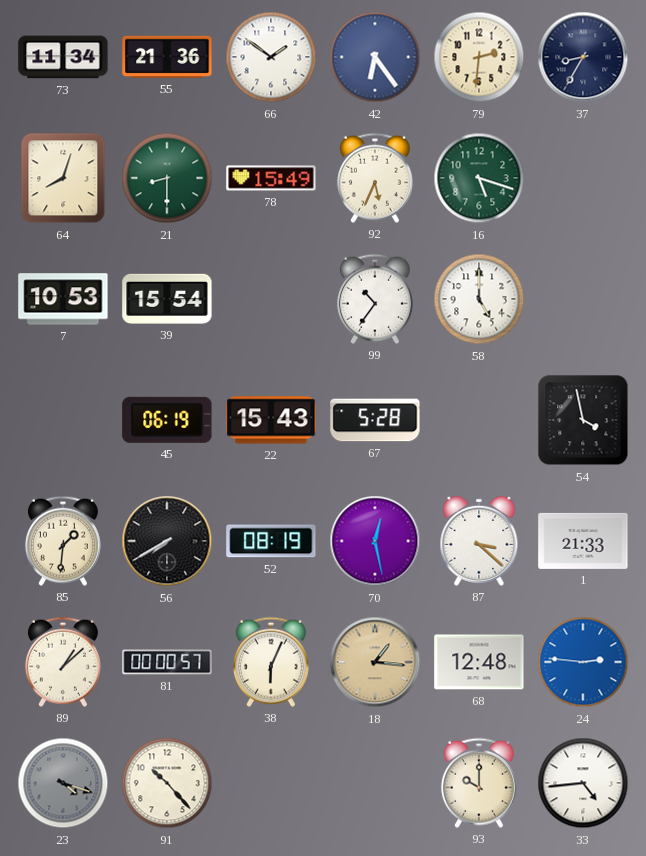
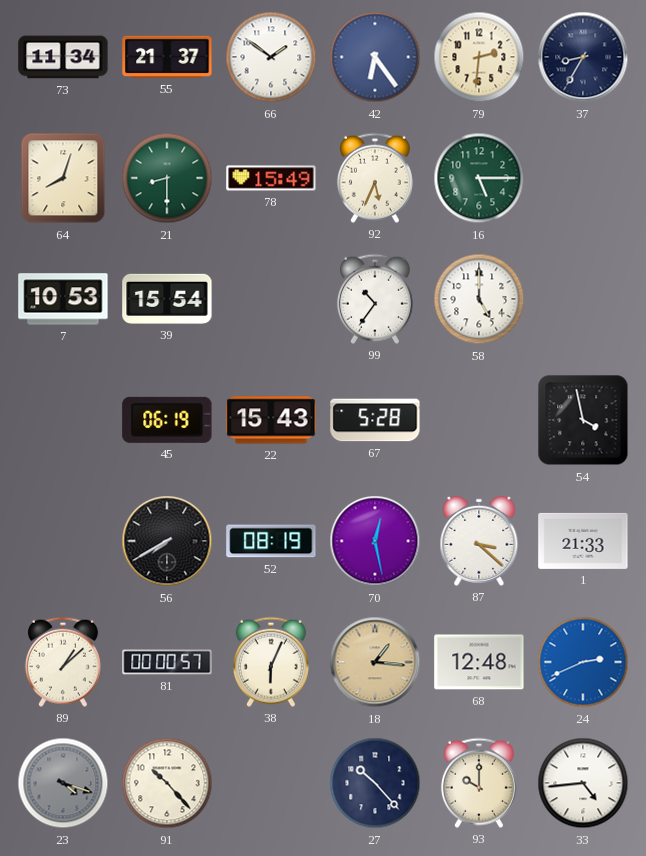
55: 21:36 -> 21:37 (167, 57)
16: 5:18 -> 5:15 (479, 178)
85: 1:31 -> none (63, 541)
24: 2:46 -> 2:41 (583, 662)
27: none -> 10:23 (375, 783)
